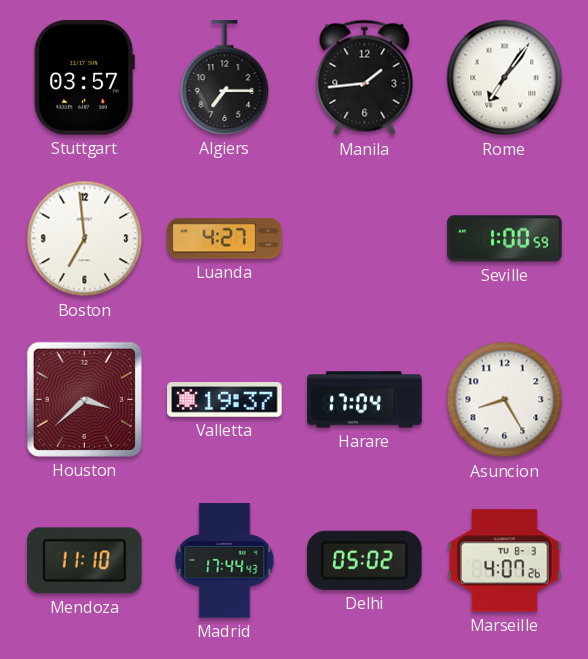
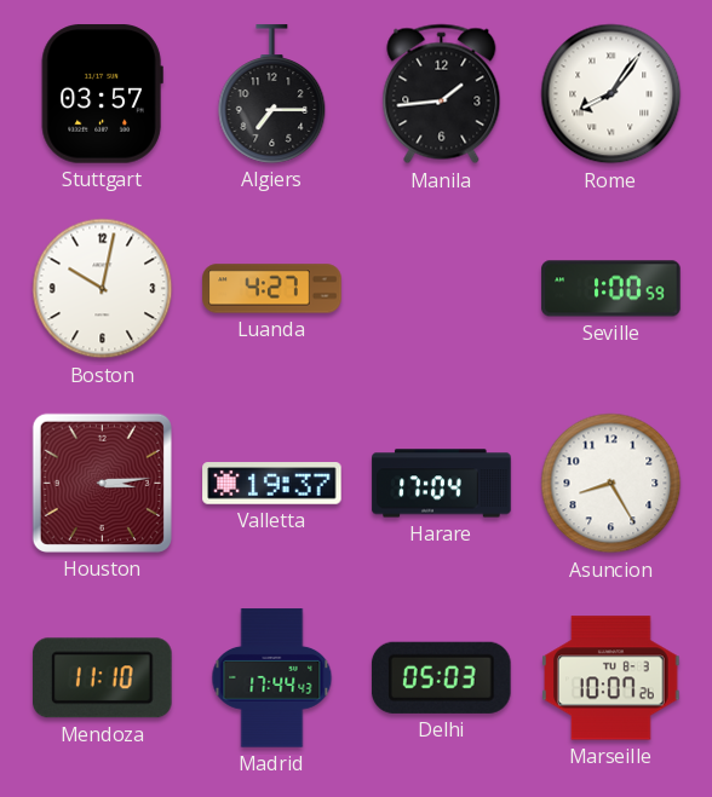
Rome: 7:06 -> 8:06 (611, 94)
Boston: 6:59 -> 10:02 (103, 289)
Houston: 3:38 -> 3:14 (102, 483)
Delhi: 05:02 -> 05:03 (442, 677)
Marseille: 4:07 -> 10:07 (611, 678)
